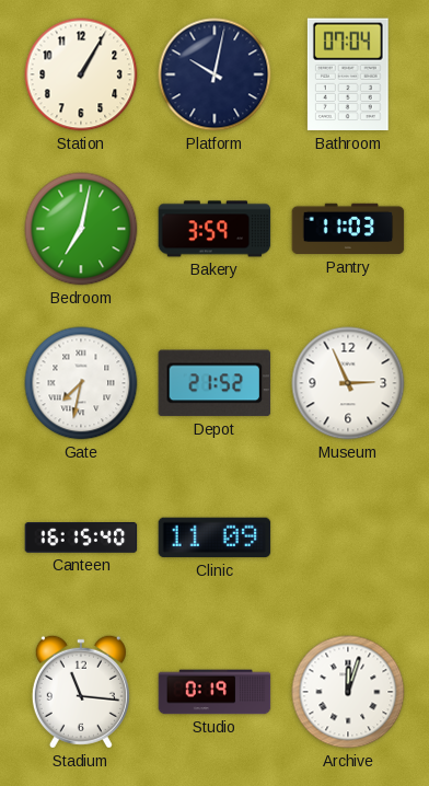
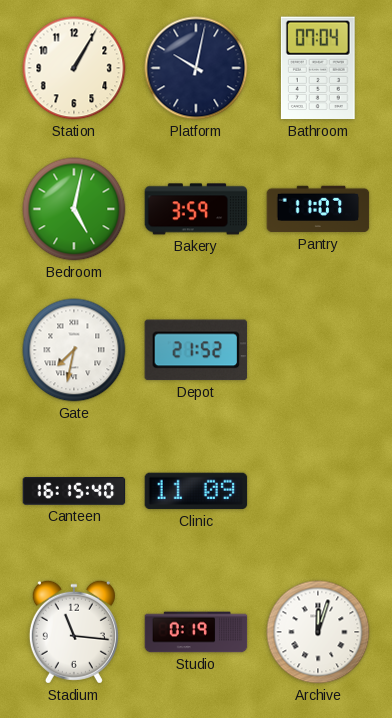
Bedroom: 7:02 -> 5:02 (74, 209)
Pantry: 11:03 -> 11:07 (318, 209)
Museum: 2:56 -> none (348, 383)
